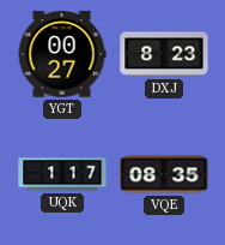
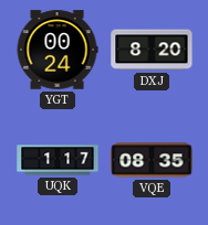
YGT: 00:27 -> 00:24 (58, 50)
DXJ: 8:23 -> 8:20 (152, 50)
